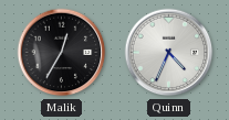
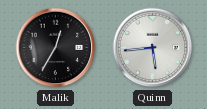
Quinn: 4:34 -> 5:44 (153, 48)
